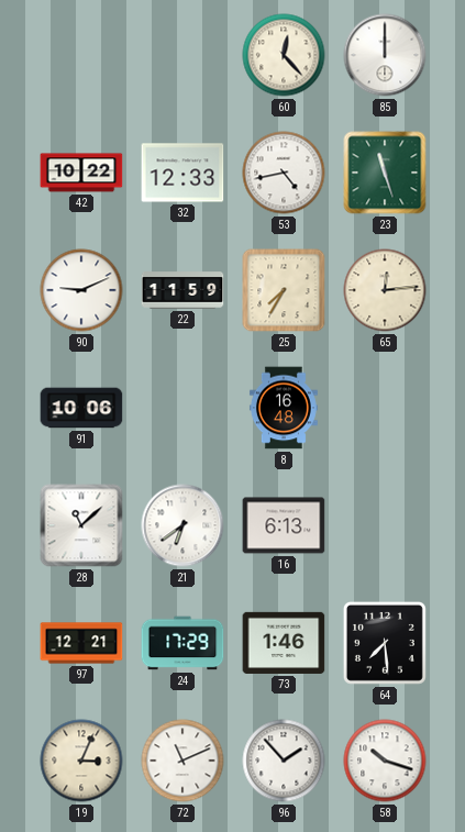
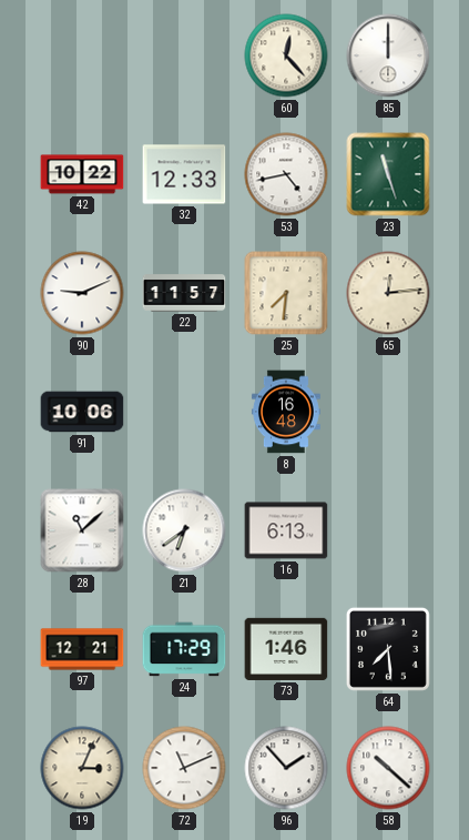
22: 11:59 -> 11:57 (184, 293)
25: 7:35 -> 7:31 (286, 293)
58: 10:18 -> 10:22 (388, 768)
